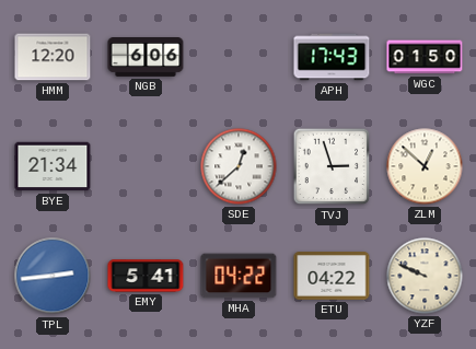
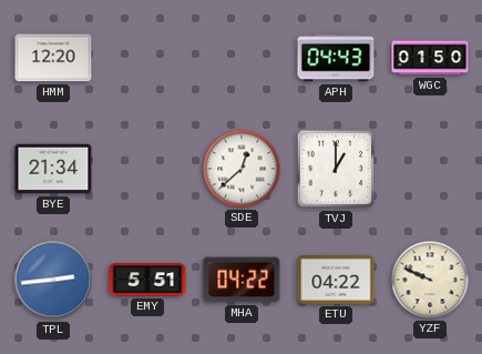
NGB: 6:06 -> none (146, 58)
APH: 17:43 -> 04:43 (336, 58)
TVJ: 2:57 -> 1:00 (336, 169)
ZLM: 12:52 -> none (425, 166)
EMY: 5:41 -> 5:51 (147, 280)
